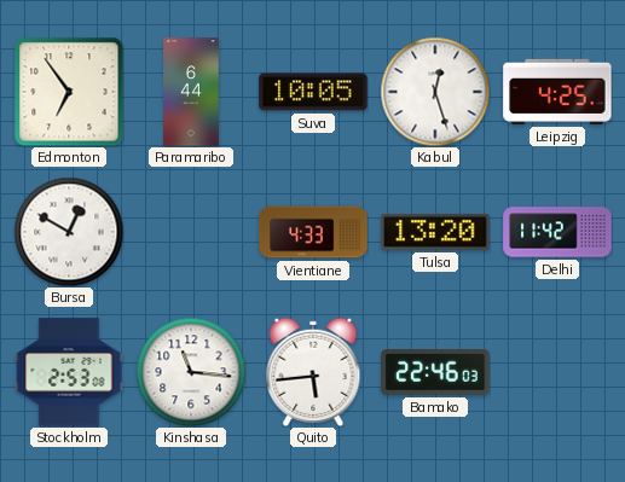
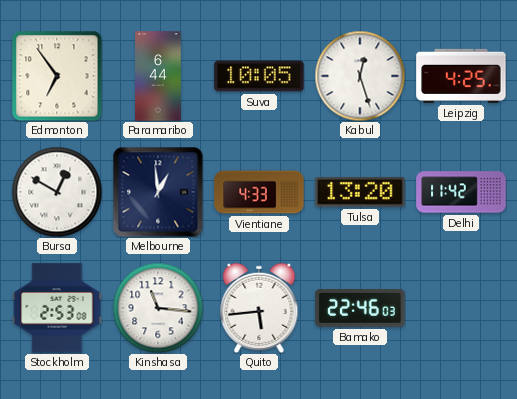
Melbourne: none -> 12:59 (158, 192)
